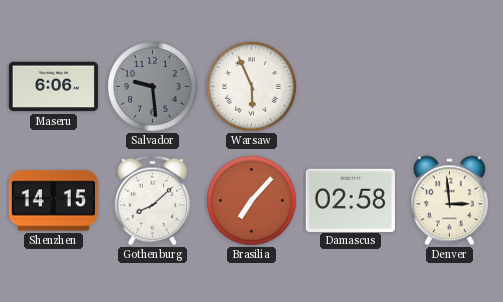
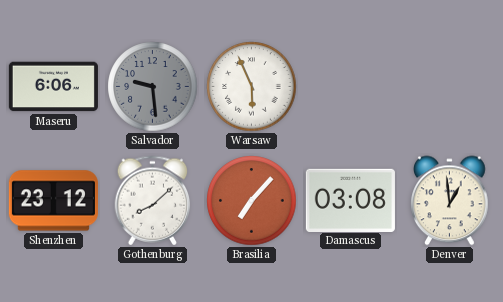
Shenzhen: 14:15 -> 23:12 (53, 201)
Damascus: 02:58 -> 03:08 (350, 200)
Denver: 2:59 -> 12:59 (450, 201)
